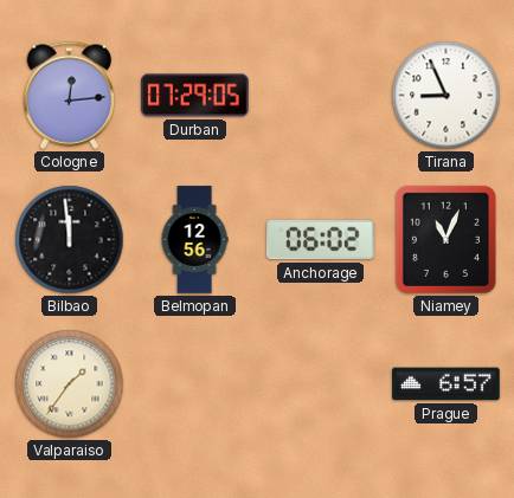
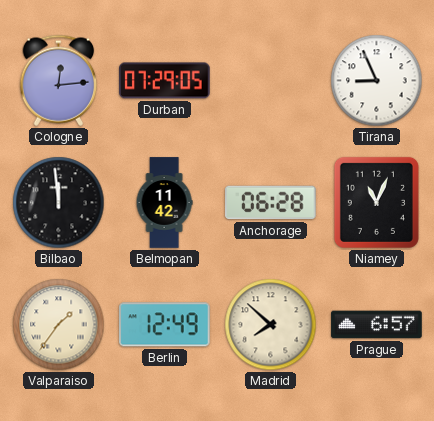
Belmopan: 12:56 -> 11:42 (164, 203)
Anchorage: 06:02 -> 06:28 (271, 203)
Berlin: none -> 12:49 (165, 325)
Madrid: none -> 7:52 (271, 325)
